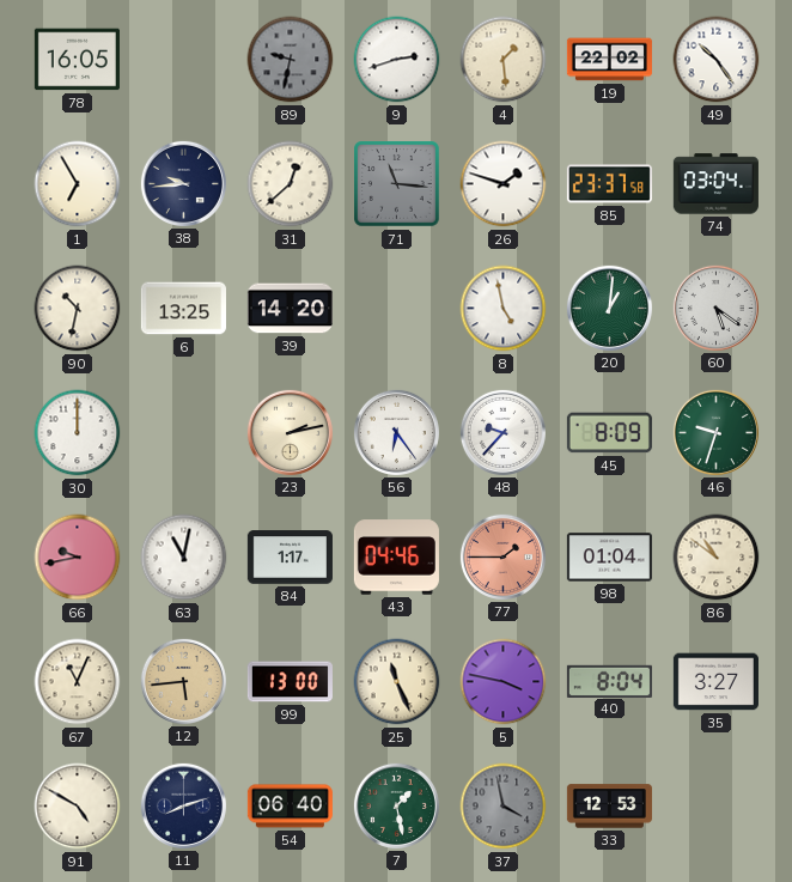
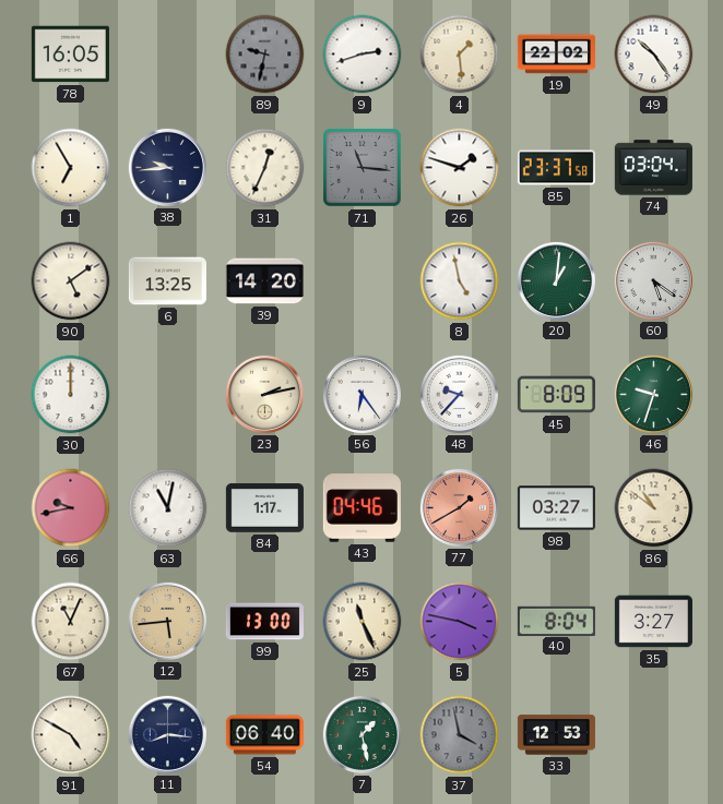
31: 12:38 -> 12:34 (265, 168)
90: 10:32 -> 5:09 (71, 281)
77: 1:45 -> 1:40 (459, 507)
98: 01:04 -> 03:27 (556, 508)
11: 8:12 -> 8:16 (167, 734)
